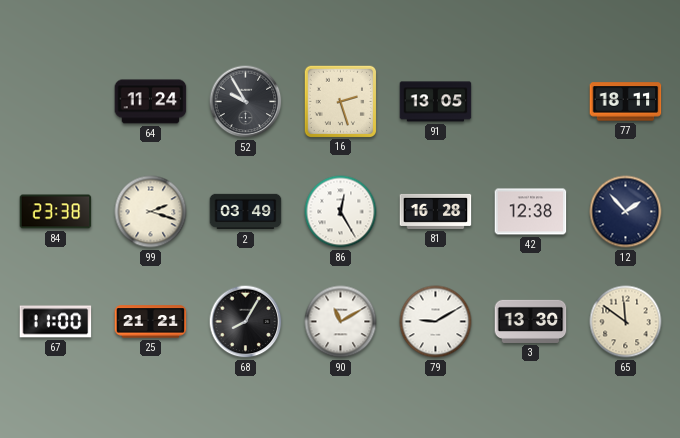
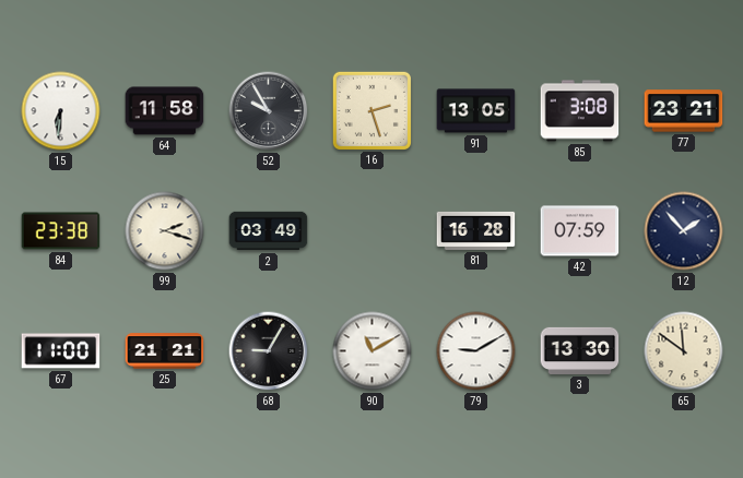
15: none -> 6:31 (61, 111)
64: 11:24 -> 11:58 (165, 111)
85: none -> 3:08 (580, 111)
77: 18:11 -> 23:21 (684, 111)
86: 12:25 -> none (341, 212)
42: 12:38 -> 07:59 (580, 231)
68: 8:05 -> 9:05 (269, 351)
